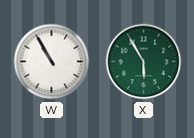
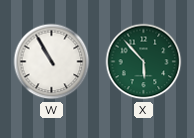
X: 5:55 -> 5:53 (144, 62)
